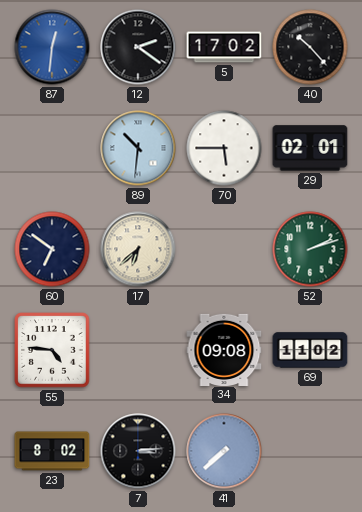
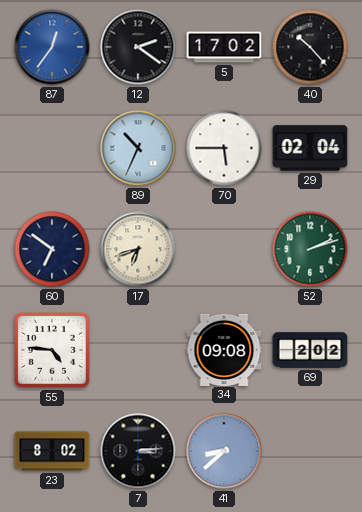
87: 12:31 -> 12:36 (52, 47)
89: 10:31 -> 10:34 (138, 148)
29: 02:01 -> 02:04 (310, 148)
17: 6:38 -> 6:42 (138, 249)
69: 11:02 -> 2:02 (310, 350)
41: 7:38 -> 8:38 (224, 451)
